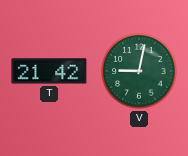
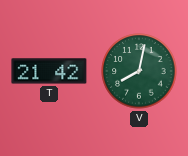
V: 9:02 -> 8:02 (139, 71)
